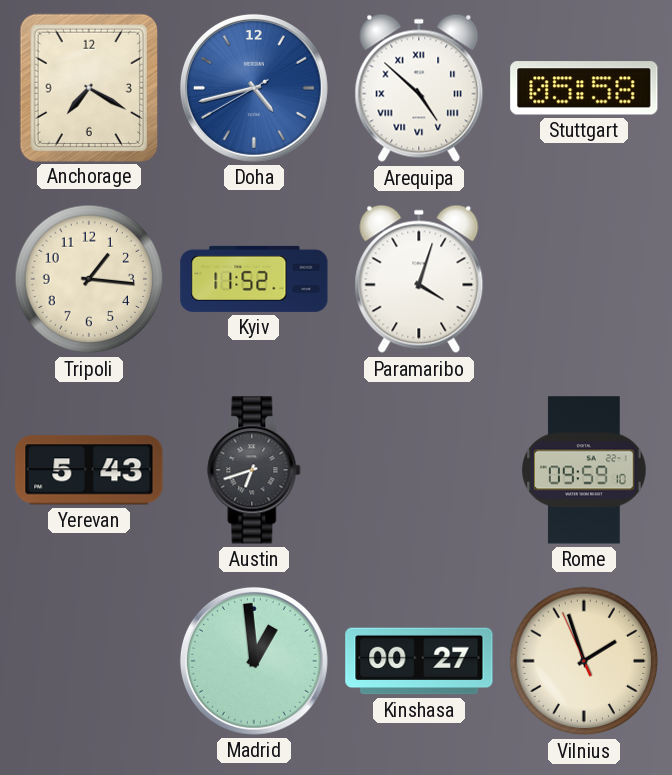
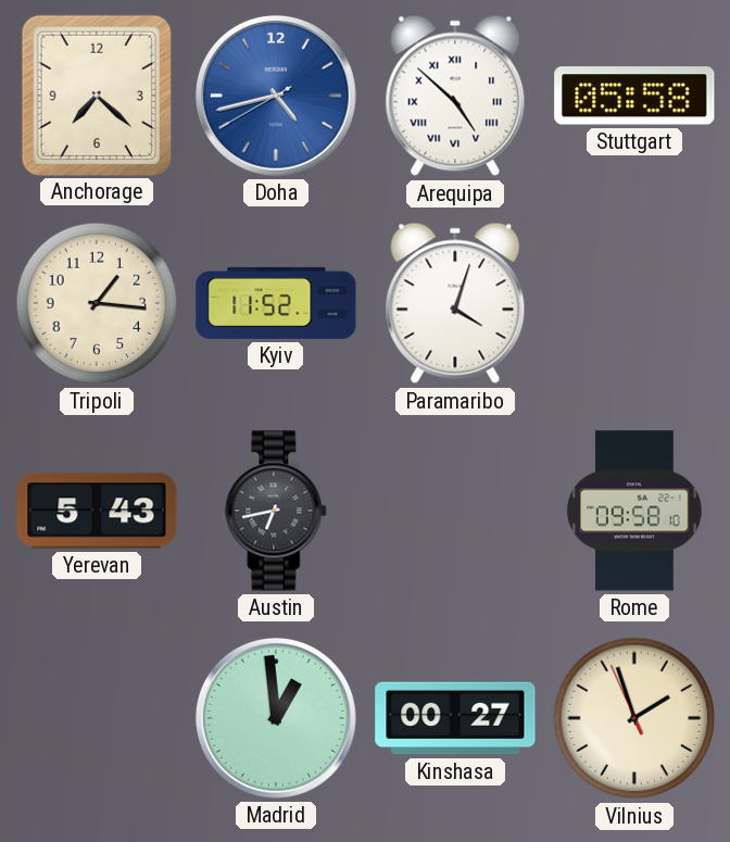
Anchorage: 7:20 -> 7:22 (97, 95)
Austin: 6:42 -> 6:43 (276, 511)
Rome: 09:59 -> 09:58 (635, 511)
